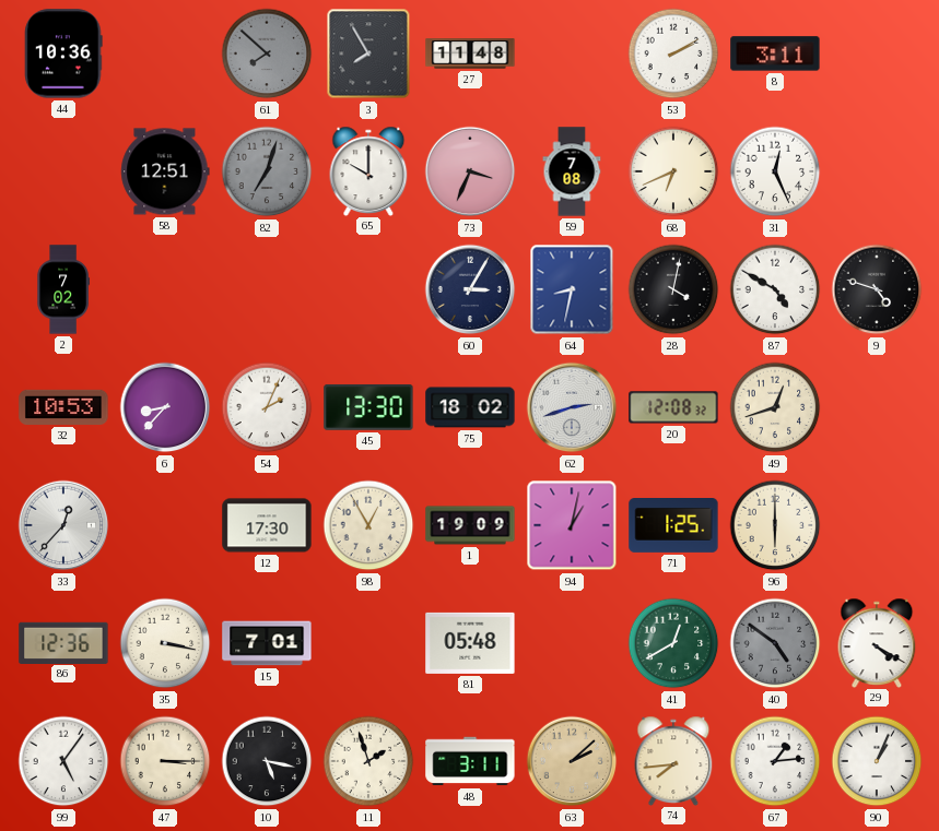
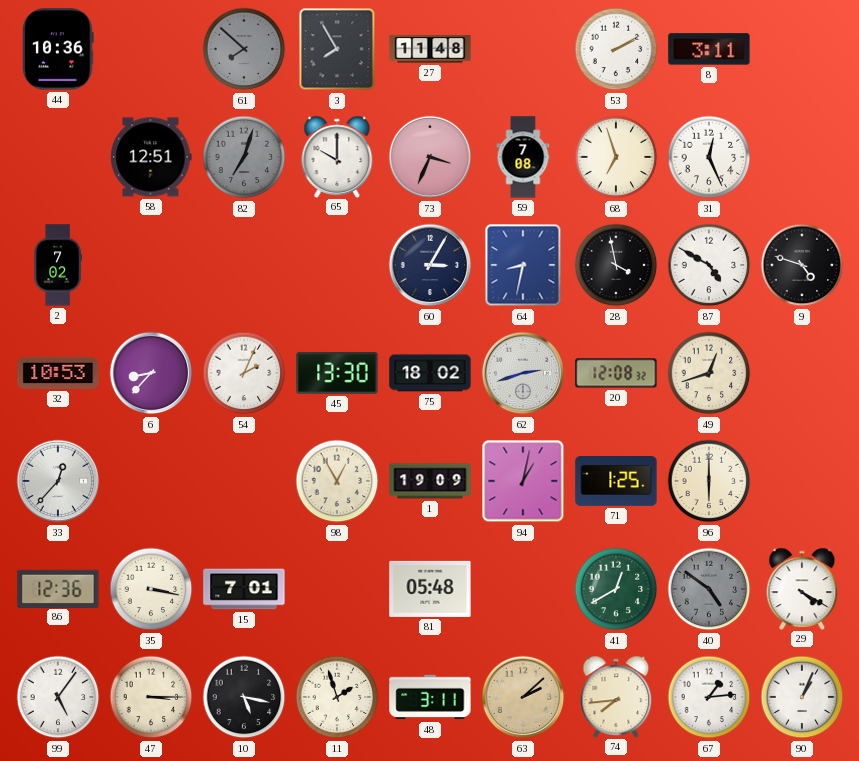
68: 6:41 -> 6:57 (616, 157)
28: 4:02 -> 3:58 (616, 265)
12: 17:30 -> none (267, 525)
